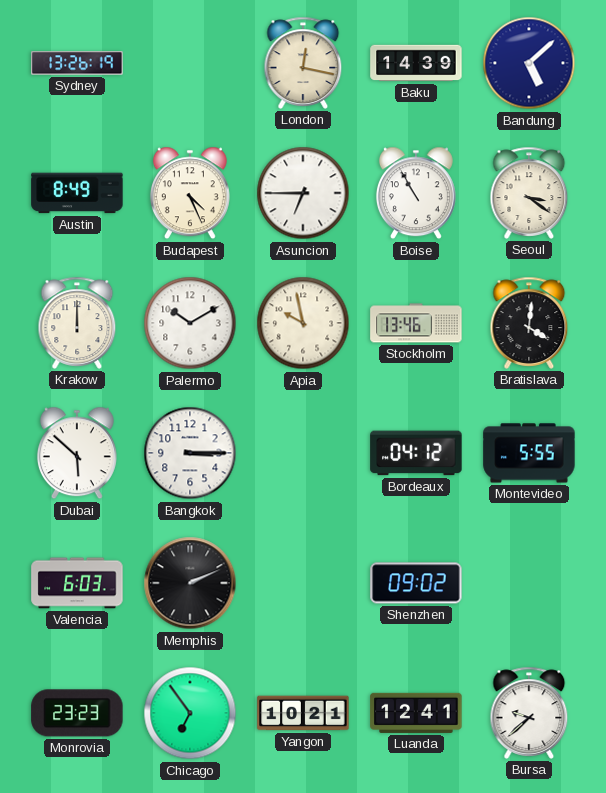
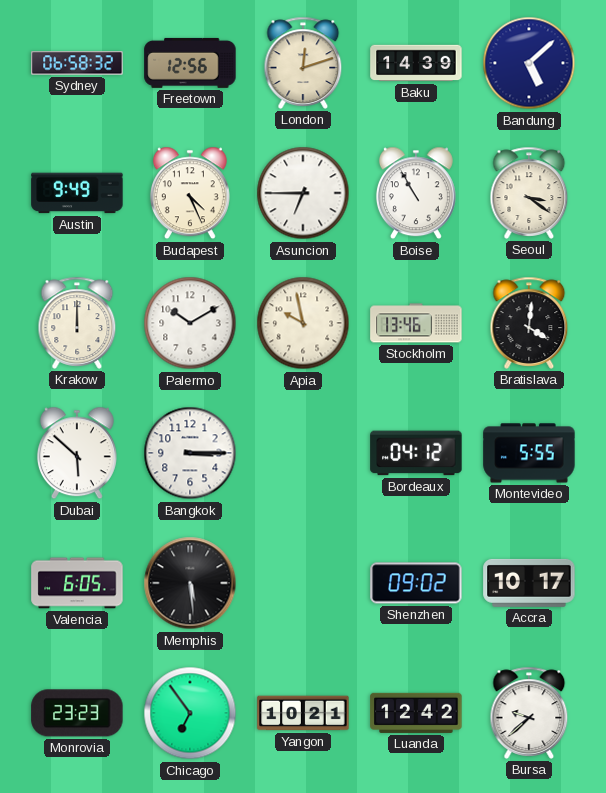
Sydney: 13:26 -> 06:58 (77, 63)
Freetown: none -> 12:56 (190, 63)
London: 12:17 -> 12:12 (303, 63)
Austin: 8:49 -> 9:49 (77, 193)
Valencia: 6:03 -> 6:05 (77, 583)
Memphis: 2:11 -> 5:29 (190, 583)
Accra: none -> 10:17 (529, 583)
Luanda: 12:41 -> 12:42 (416, 713)
